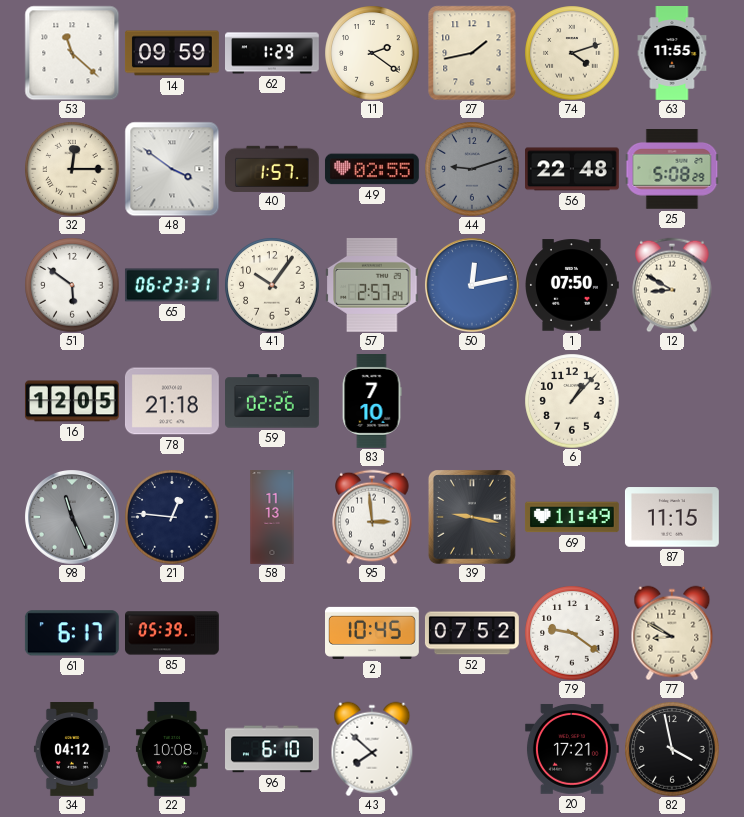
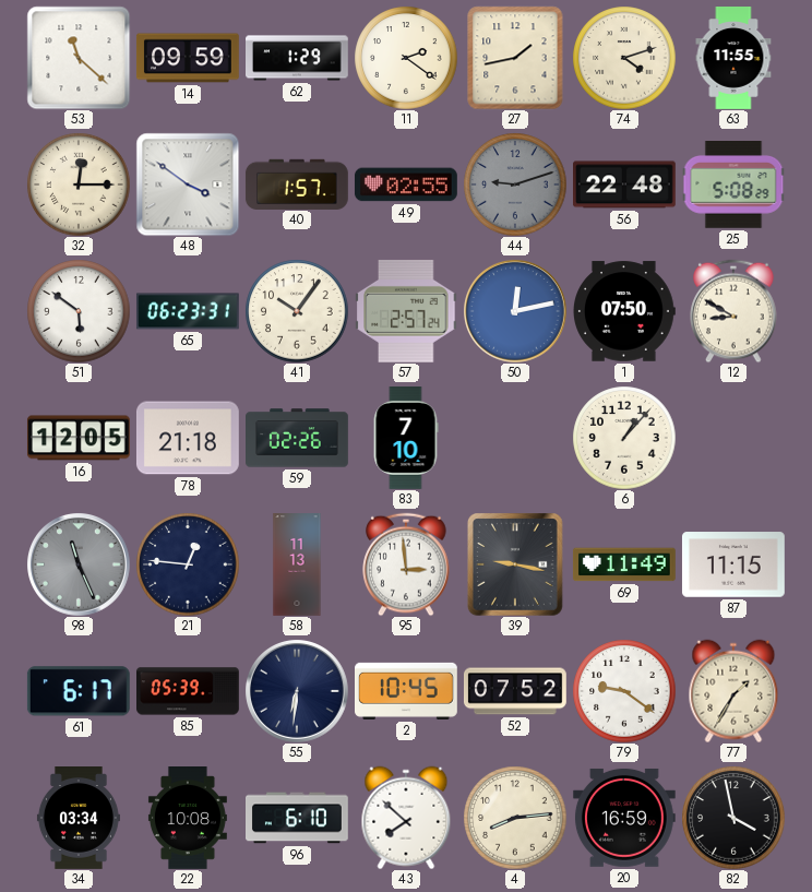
55: none -> 6:31 (297, 691)
77: 8:50 -> 1:35 (733, 691)
34: 04:12 -> 03:34 (79, 819)
4: none -> 8:14 (515, 818)
20: 17:21 -> 16:59 (624, 818)
